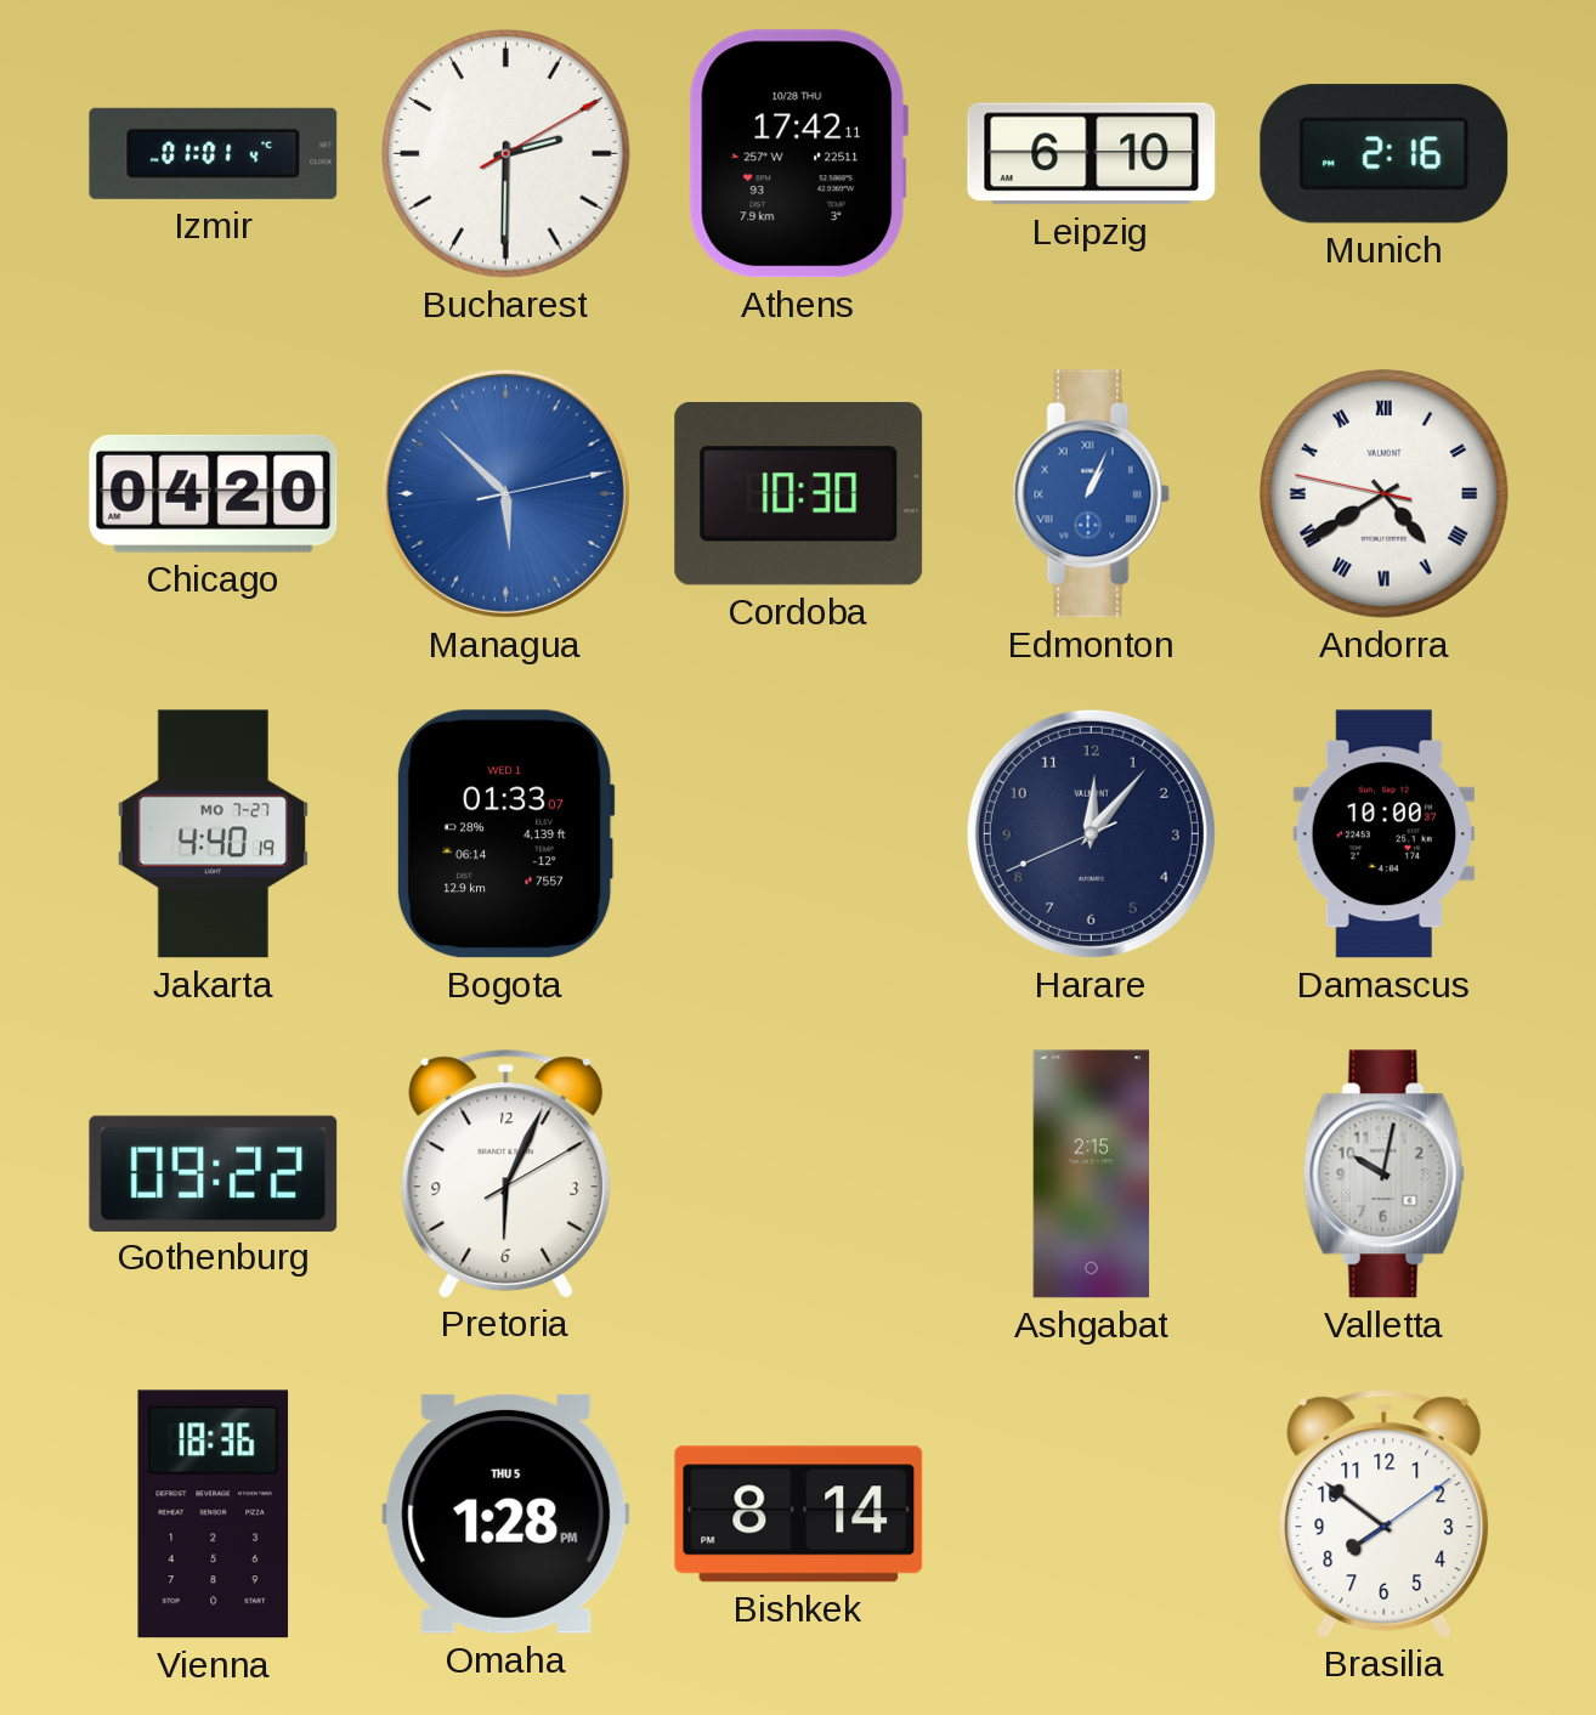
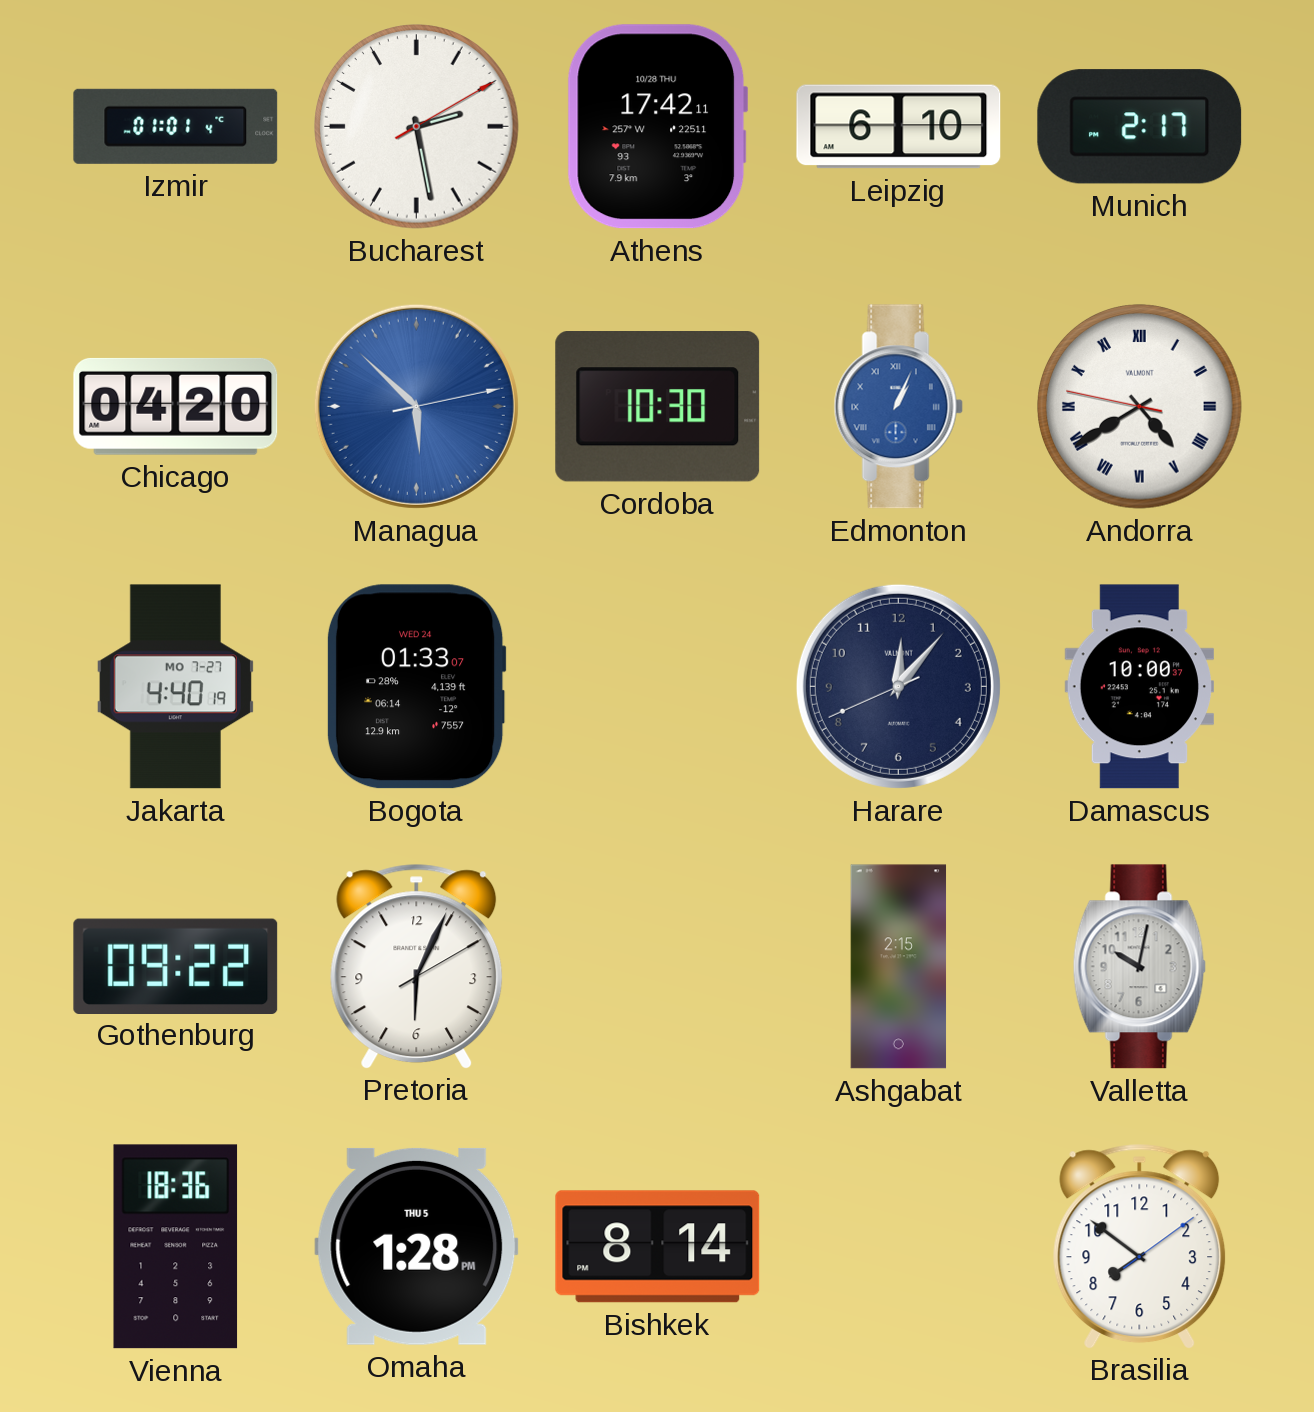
Bucharest: 2:30 -> 2:28 (417, 127)
Munich: 2:16 -> 2:17 (1140, 127)
Bogota date: WED 1 -> WED 24 (416, 687)
